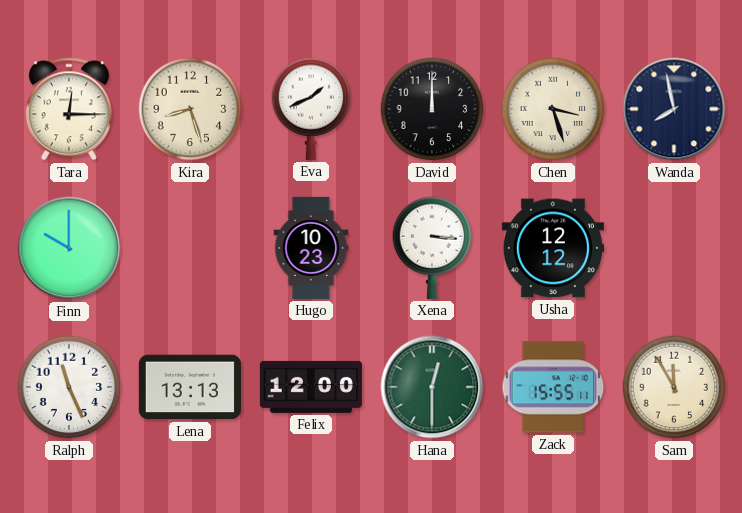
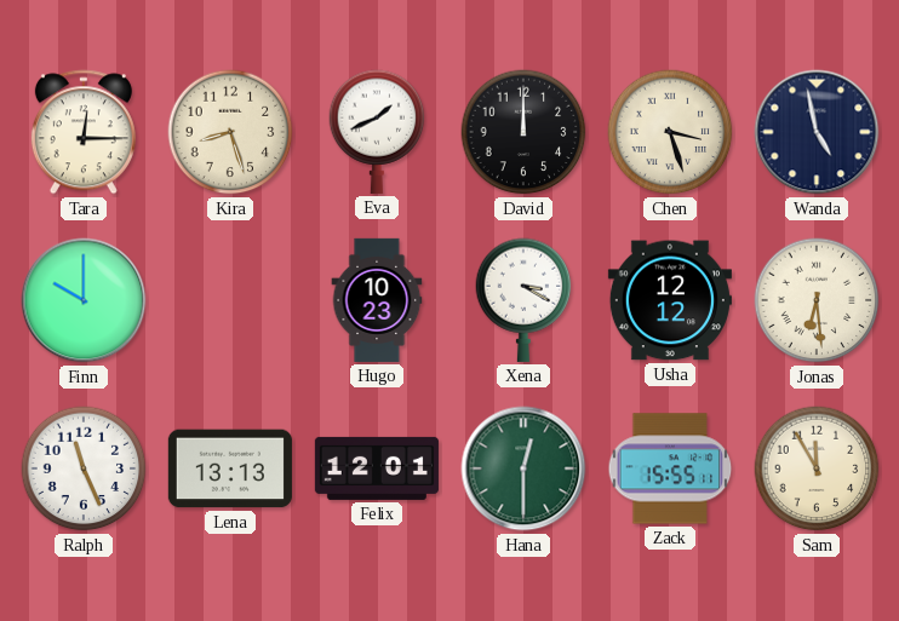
Wanda: 7:58 -> 4:58 (817, 132)
Xena: 3:16 -> 3:20 (523, 300)
Jonas: none -> 6:29 (817, 300)
Felix: 12:00 -> 12:01 (377, 468)
